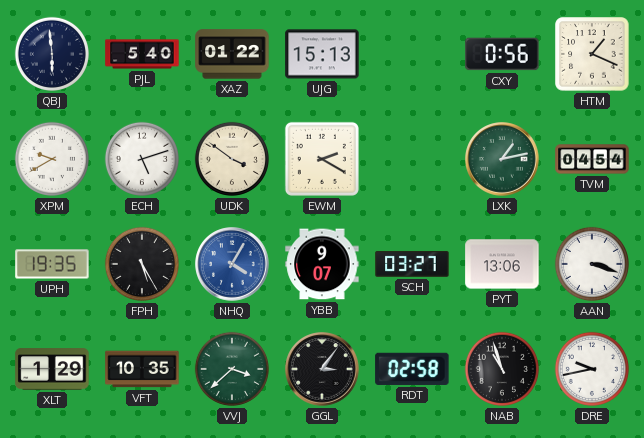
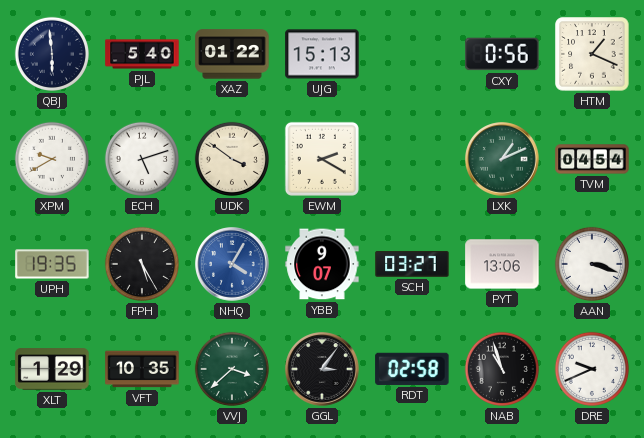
LXK: 1:13 -> 1:11 (502, 159)
DRE: 9:43 -> 9:41 (592, 369)
